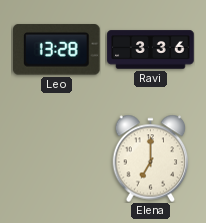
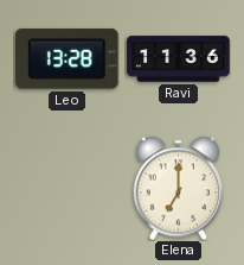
Ravi: 3:36 -> 11:36 (179, 59)
